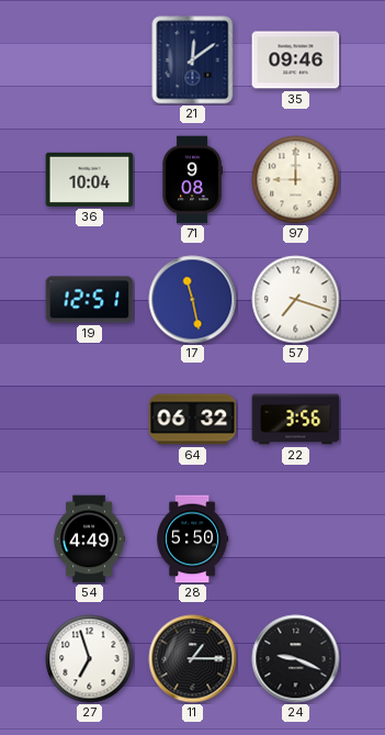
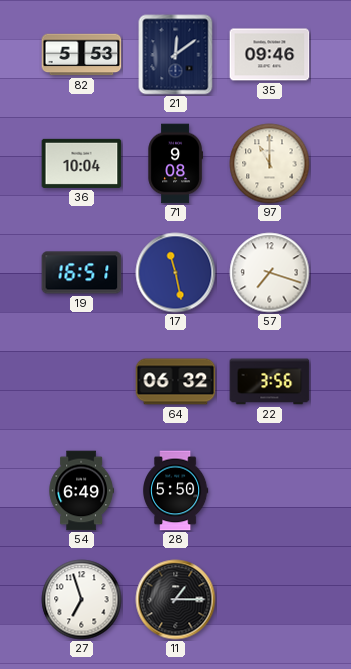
82: none -> 5:53 (82, 55)
97: 9:00 -> 11:00 (270, 164)
19: 12:51 -> 16:51 (82, 273)
54: 4:49 -> 6:49 (81, 491)
24: 9:19 -> none (296, 659)
